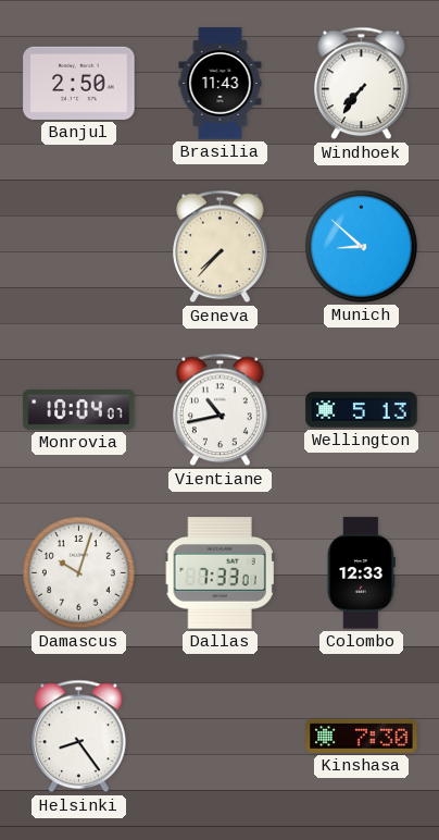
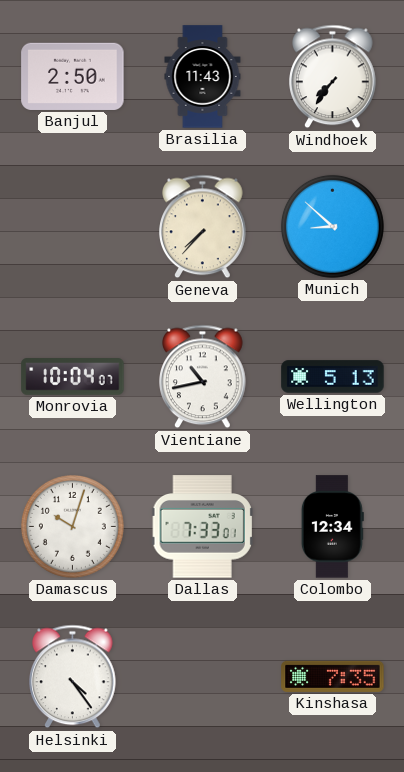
Colombo: 12:33 -> 12:34 (332, 527)
Helsinki: 8:24 -> 4:24 (73, 677)
Kinshasa: 7:30 -> 7:35 (333, 676)
